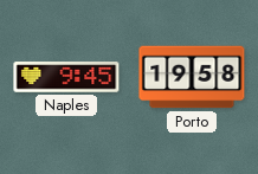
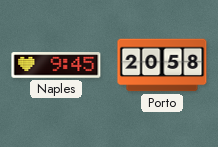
Porto: 19:58 -> 20:58 (162, 65)
